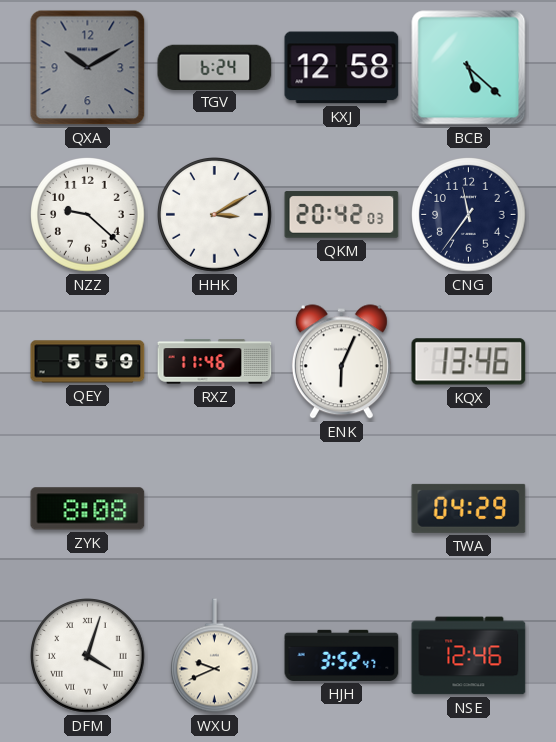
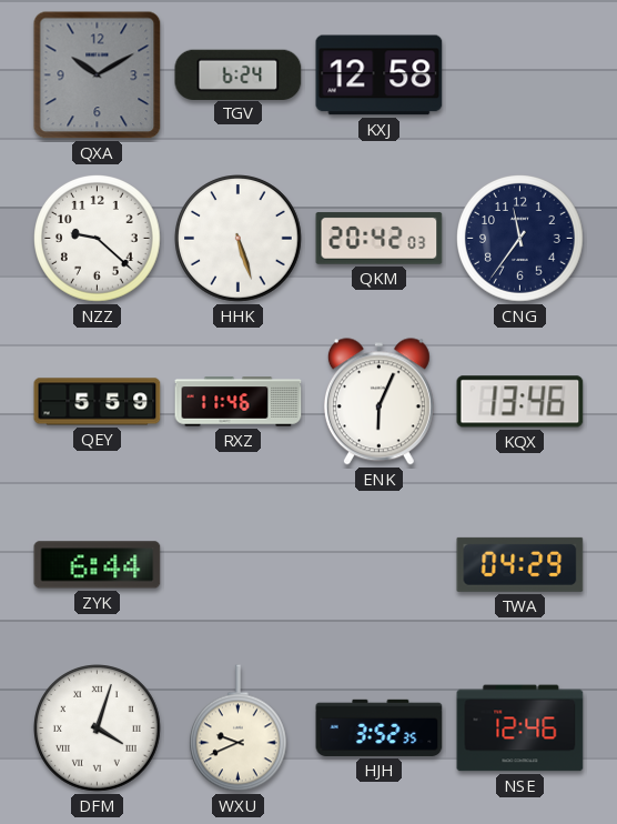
BCB: 5:22 -> none (469, 68)
HHK: 3:10 -> 5:27 (239, 239)
ZYK: 8:08 -> 6:44 (98, 565)
HJH: 3:52:47 -> 3:52:35 (380, 727)
